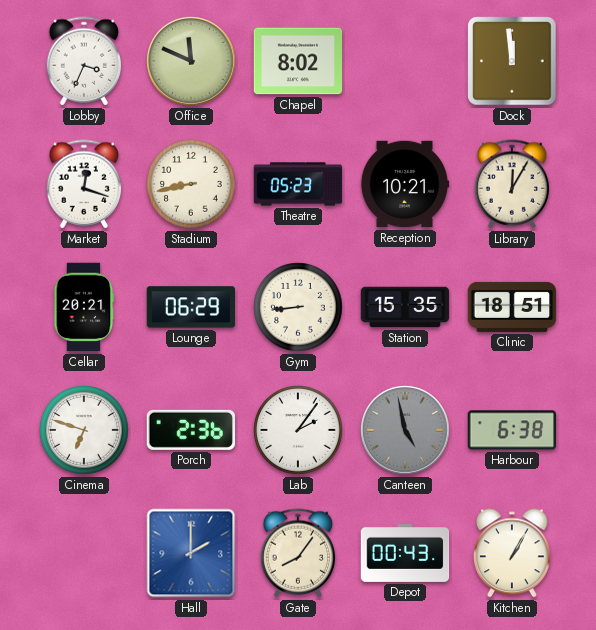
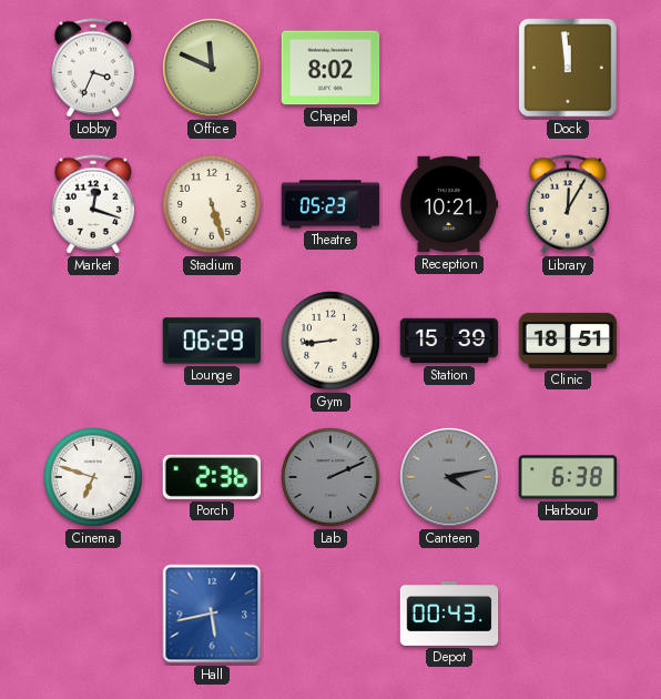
Stadium: 8:43 -> 5:27 (213, 205)
Cellar: 20:21 -> none (84, 307)
Station: 15:35 -> 15:39 (449, 341)
Lab: 2:06 -> 2:11 (332, 478)
Lab dial: white -> grey (332, 478)
Canteen: 4:58 -> 4:13 (449, 477)
Hall: 2:00 -> 5:43 (212, 614)
Gate: 8:06 -> none (298, 553)
Kitchen: 1:05 -> none (512, 553)
